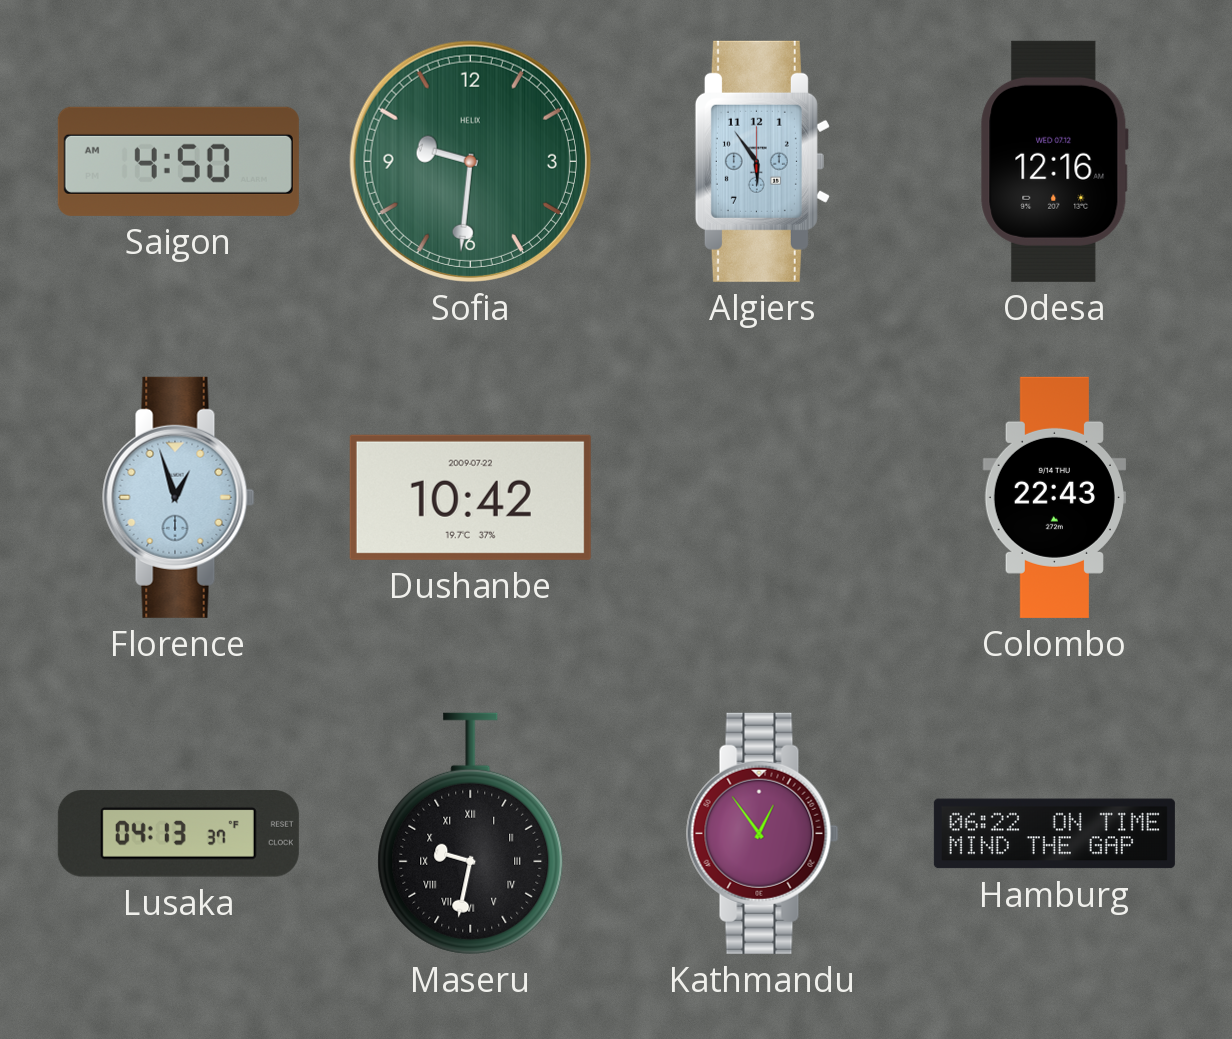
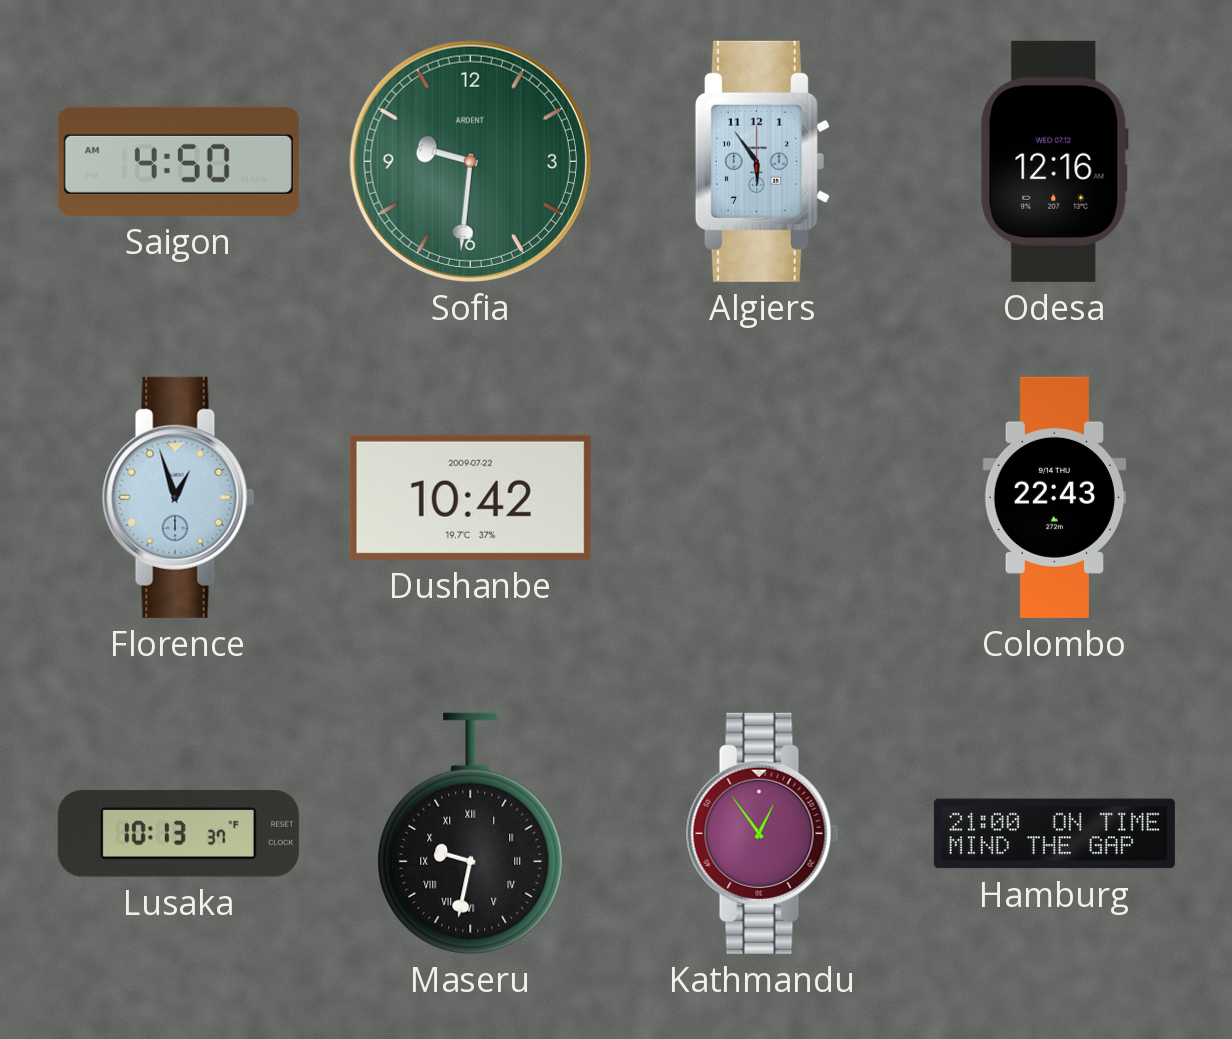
Sofia brand: HELIX -> ARDENT (470, 161)
Lusaka: 04:13 -> 10:13 (178, 834)
Hamburg: 06:22 -> 21:00 (1054, 834)
